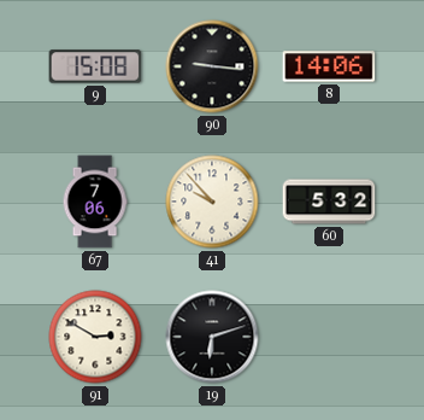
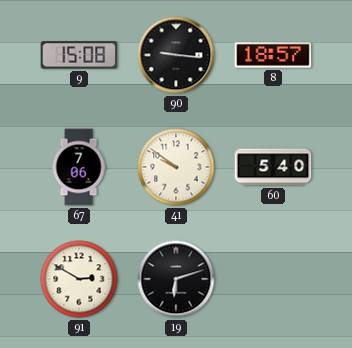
8: 14:06 -> 18:57 (273, 55)
41: 9:53 -> 9:51 (176, 167)
60: 5:32 -> 5:40 (273, 167)
